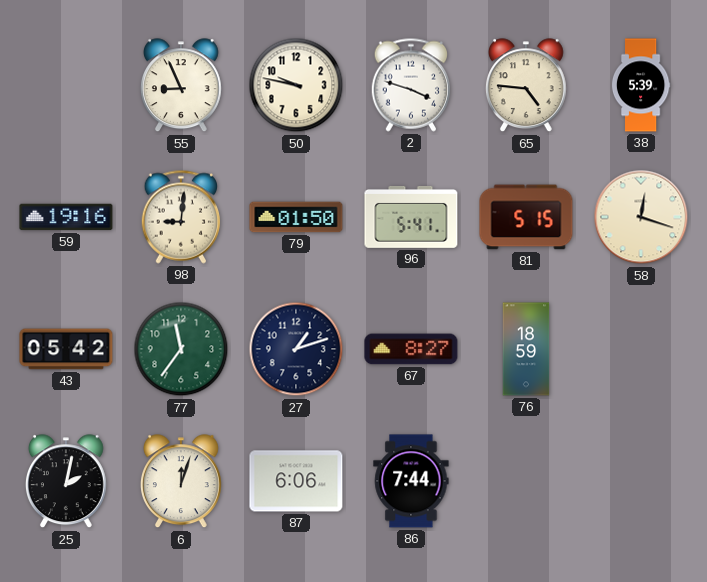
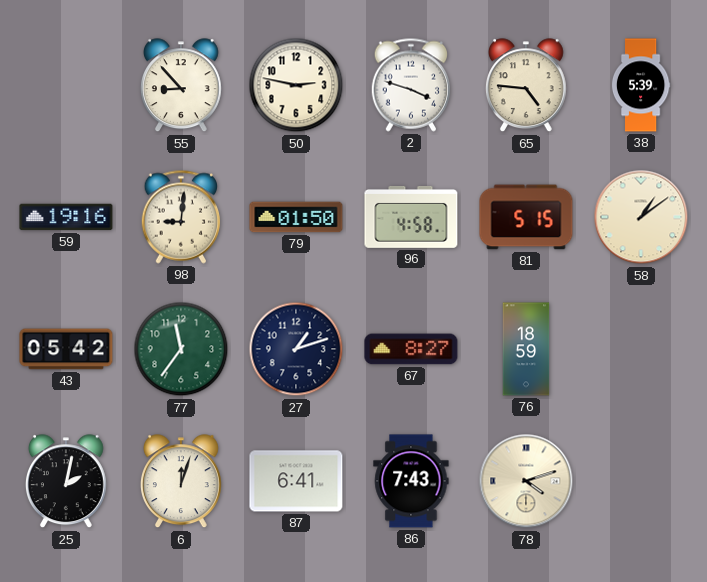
55: 8:56 -> 8:53 (181, 86)
50: 9:47 -> 2:47 (296, 85)
96: 5:41 -> 4:58 (411, 217)
58: 12:18 -> 1:09 (641, 217)
87: 6:06 -> 6:41 (296, 481)
86: 7:44 -> 7:43 (411, 481)
78: none -> 4:12 (526, 481)
